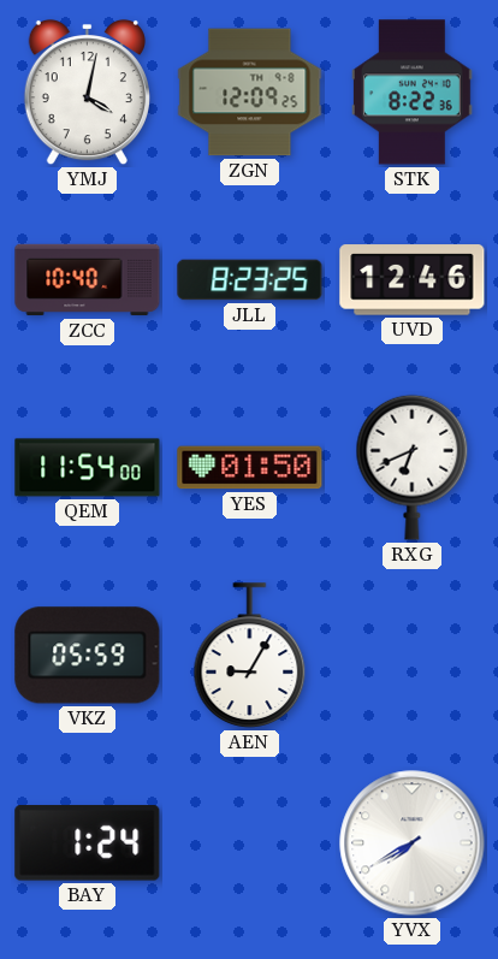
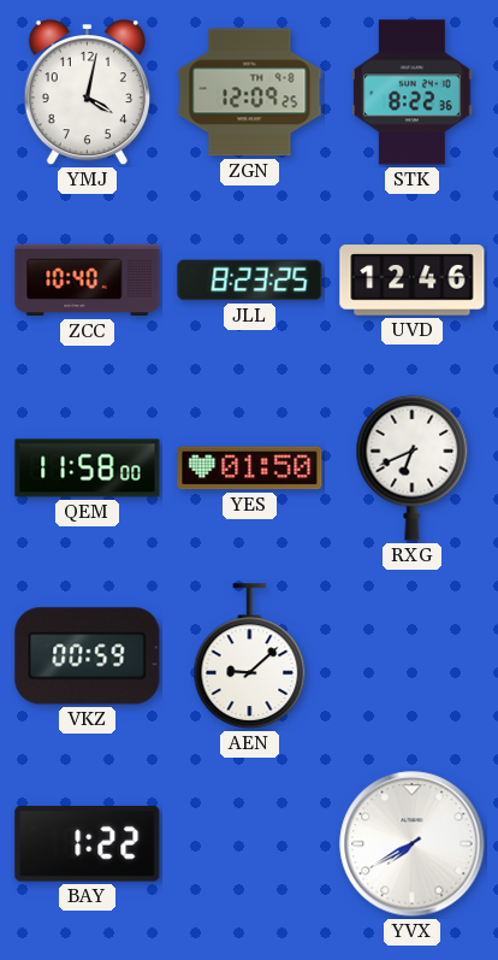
QEM: 11:54 -> 11:58 (88, 469)
VKZ: 05:59 -> 00:59 (88, 656)
AEN: 9:05 -> 9:08 (250, 656)
BAY: 1:24 -> 1:22 (88, 844)
